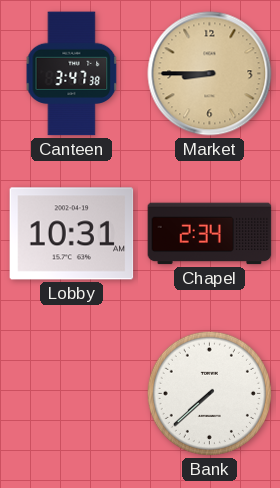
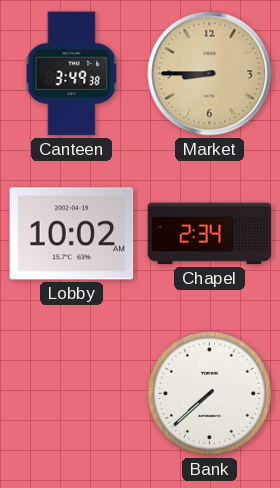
Canteen: 3:47 -> 3:49 (72, 74)
Lobby: 10:31 -> 10:02 (72, 234)
